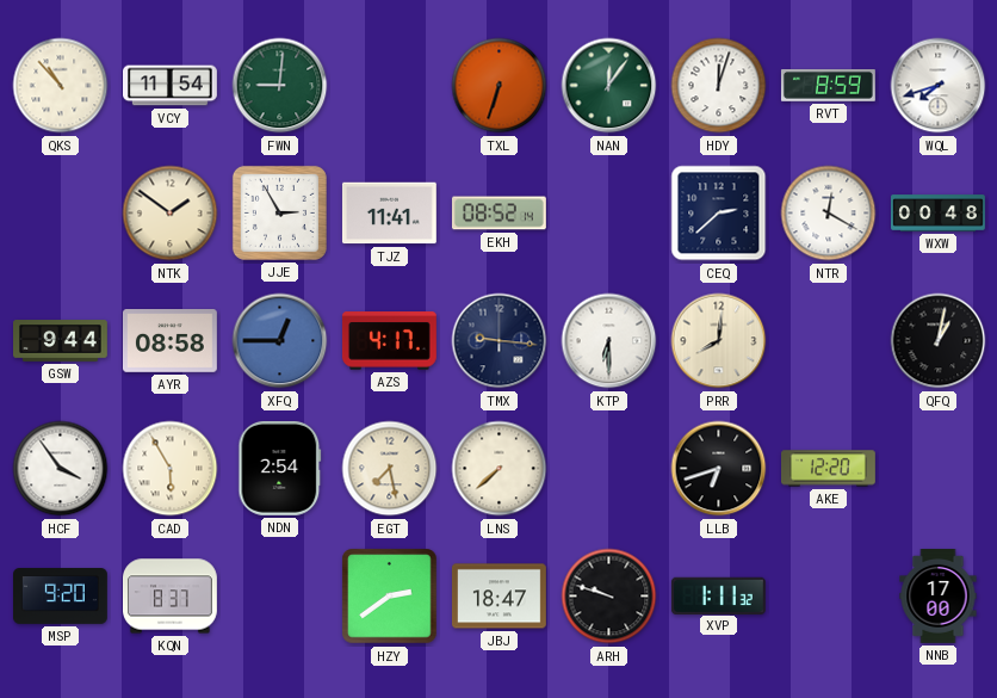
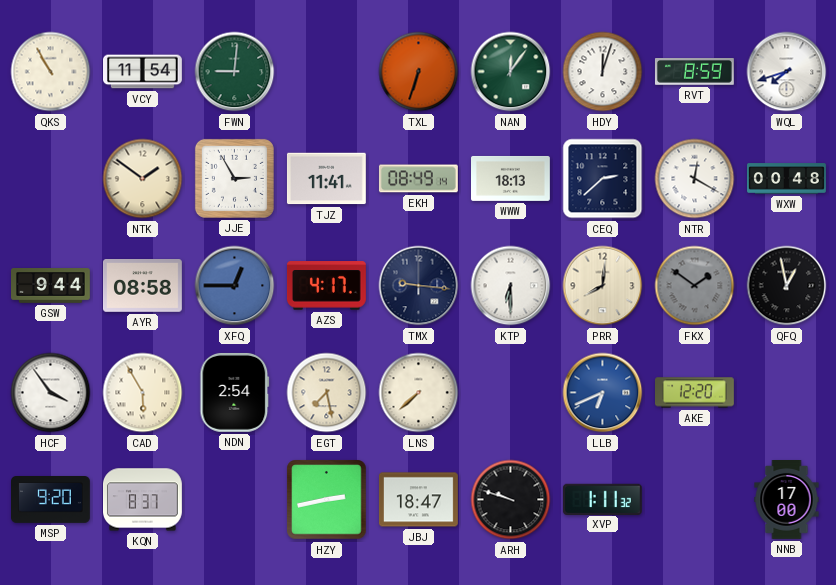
QKS: 10:53 -> 10:55 (51, 72)
EKH: 08:52 -> 08:49 (418, 179)
WWW: none -> 18:13 (511, 178)
FKX: none -> 1:51 (695, 286)
QFQ: 1:02 -> 12:58 (787, 286)
LLB: 6:42 -> 6:41 (603, 393)
LLB dial: black -> blue (603, 393)
HZY: 2:39 -> 2:43 (327, 500)
